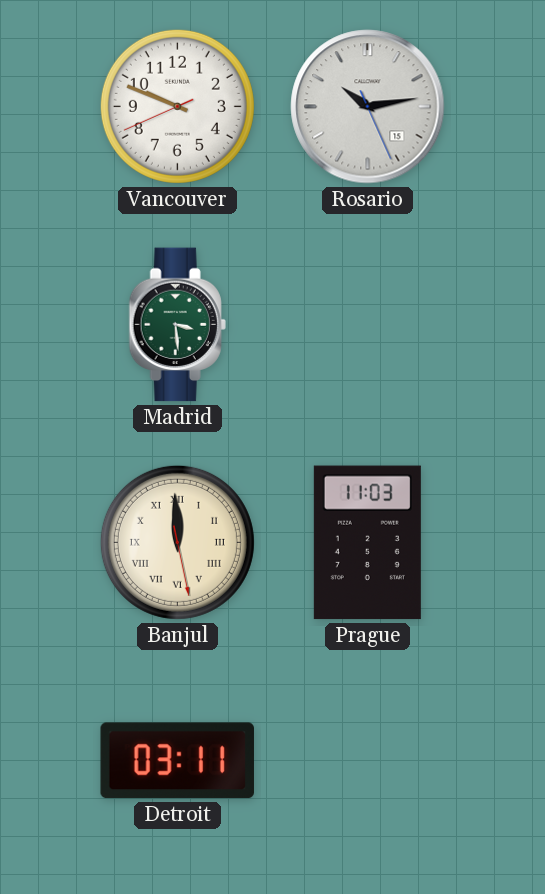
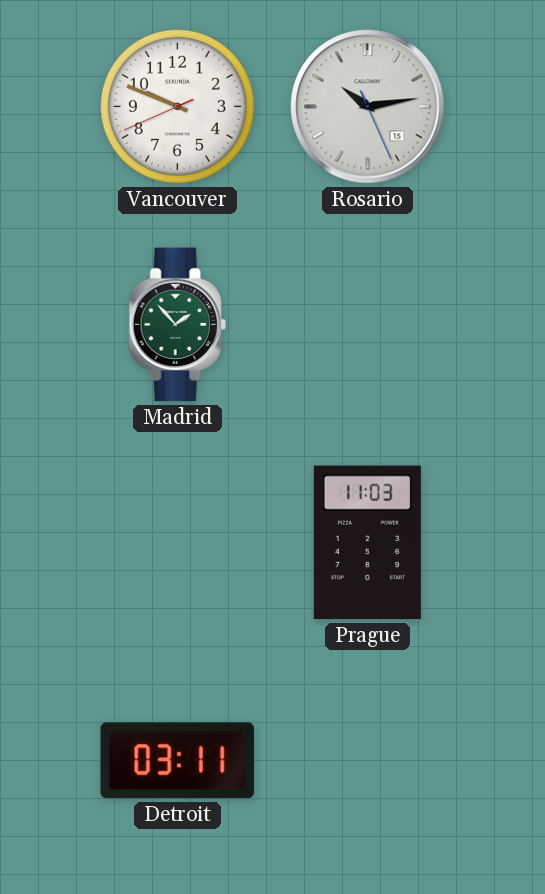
Madrid: 3:29 -> 1:53 (177, 325)
Banjul: 11:59 -> none (177, 542)
